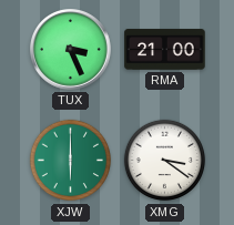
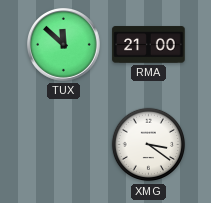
TUX: 3:26 -> 11:52 (64, 45)
XJW: 6:00 -> none (71, 161)
